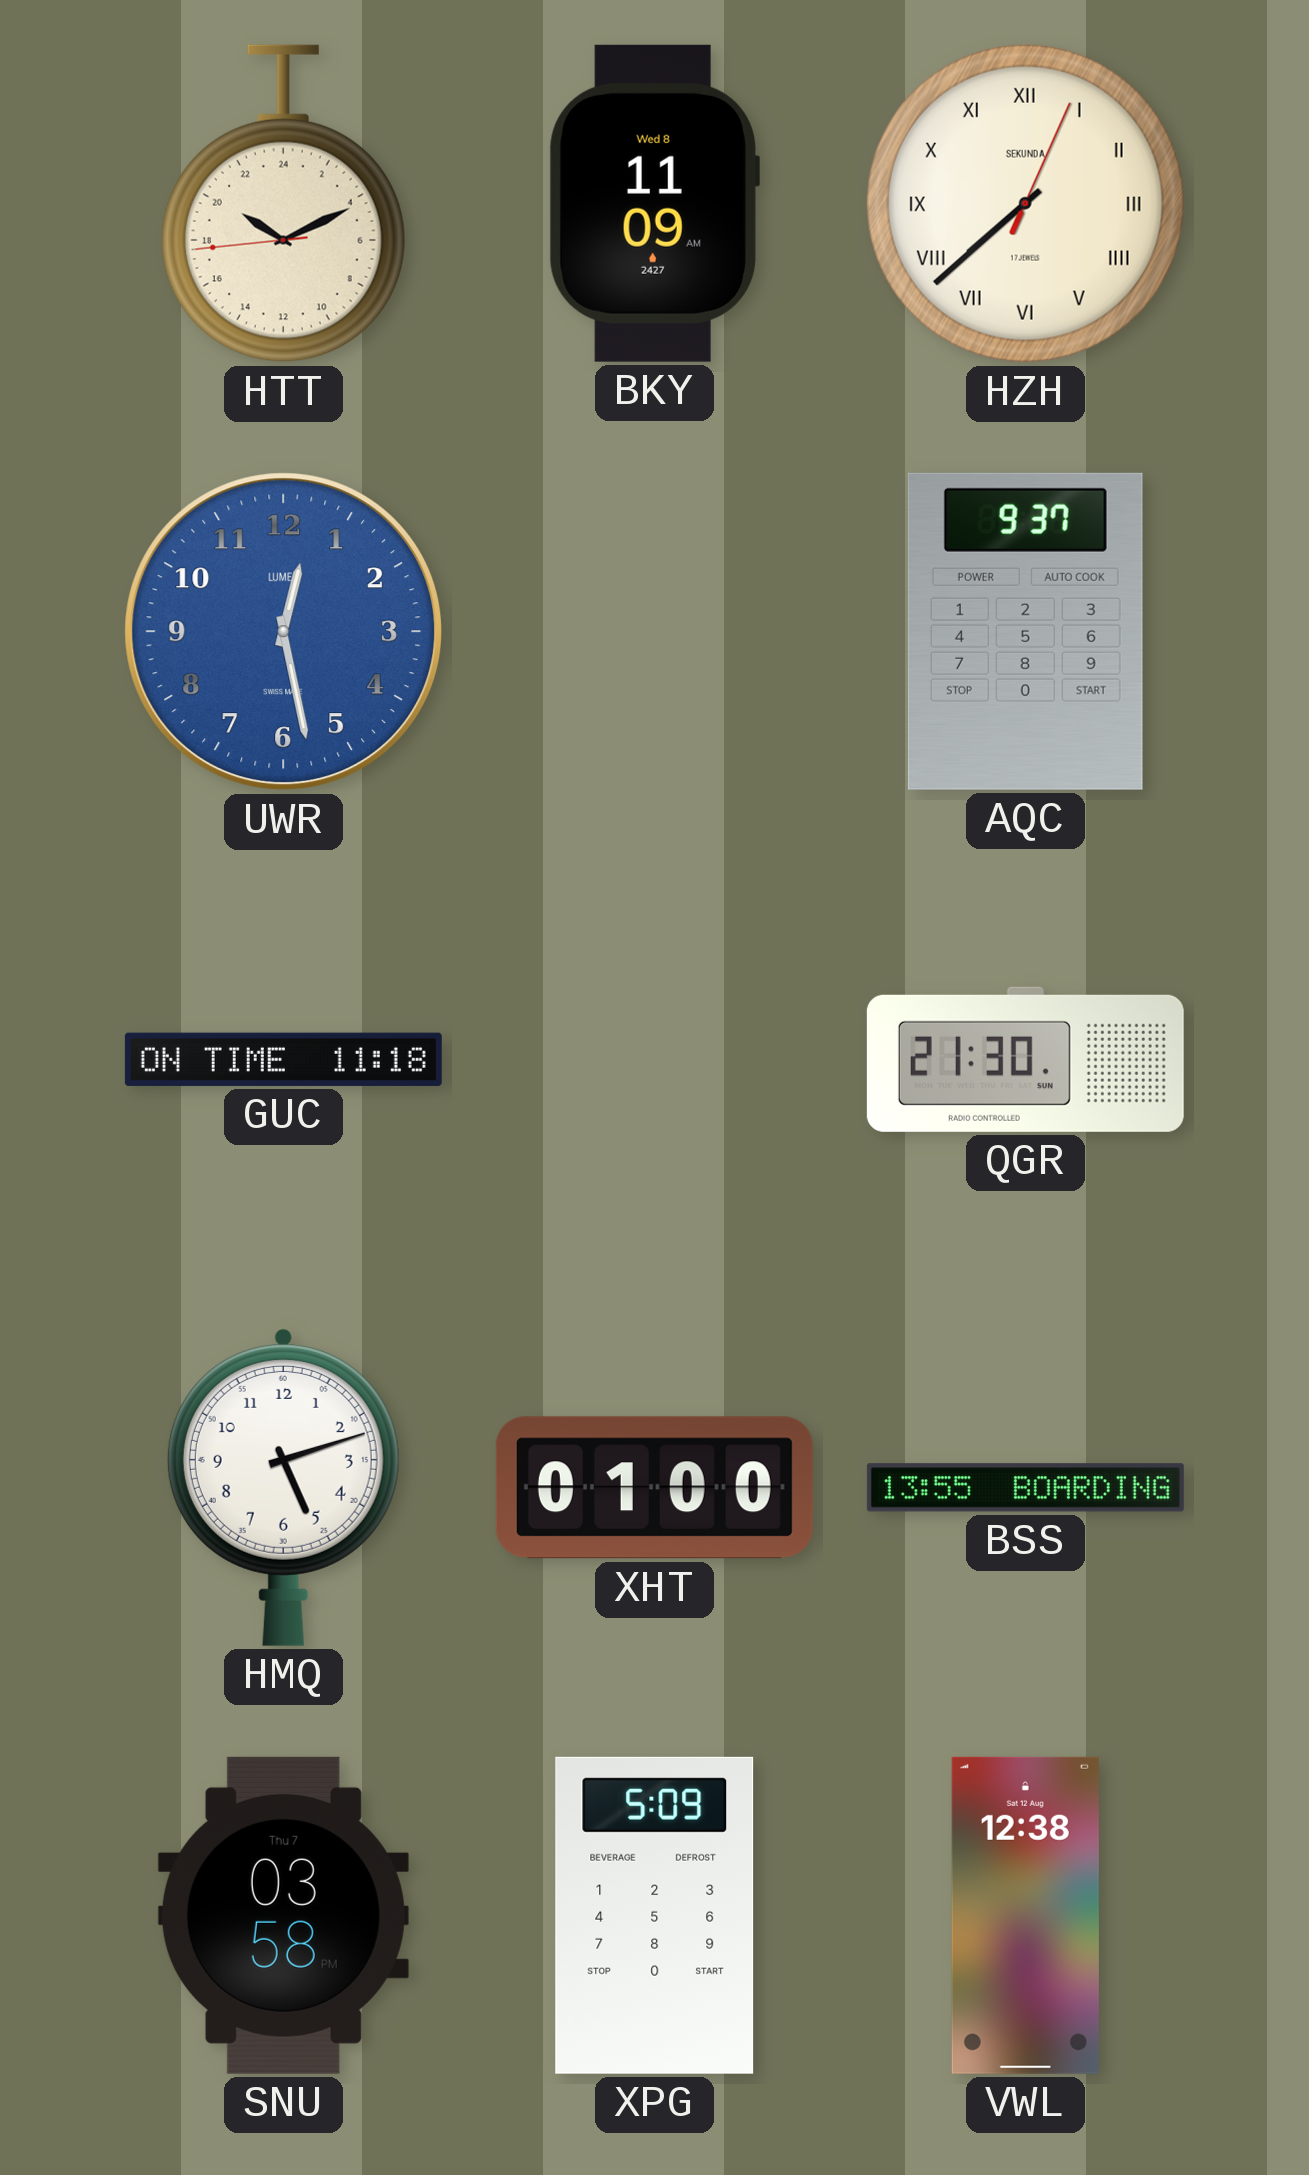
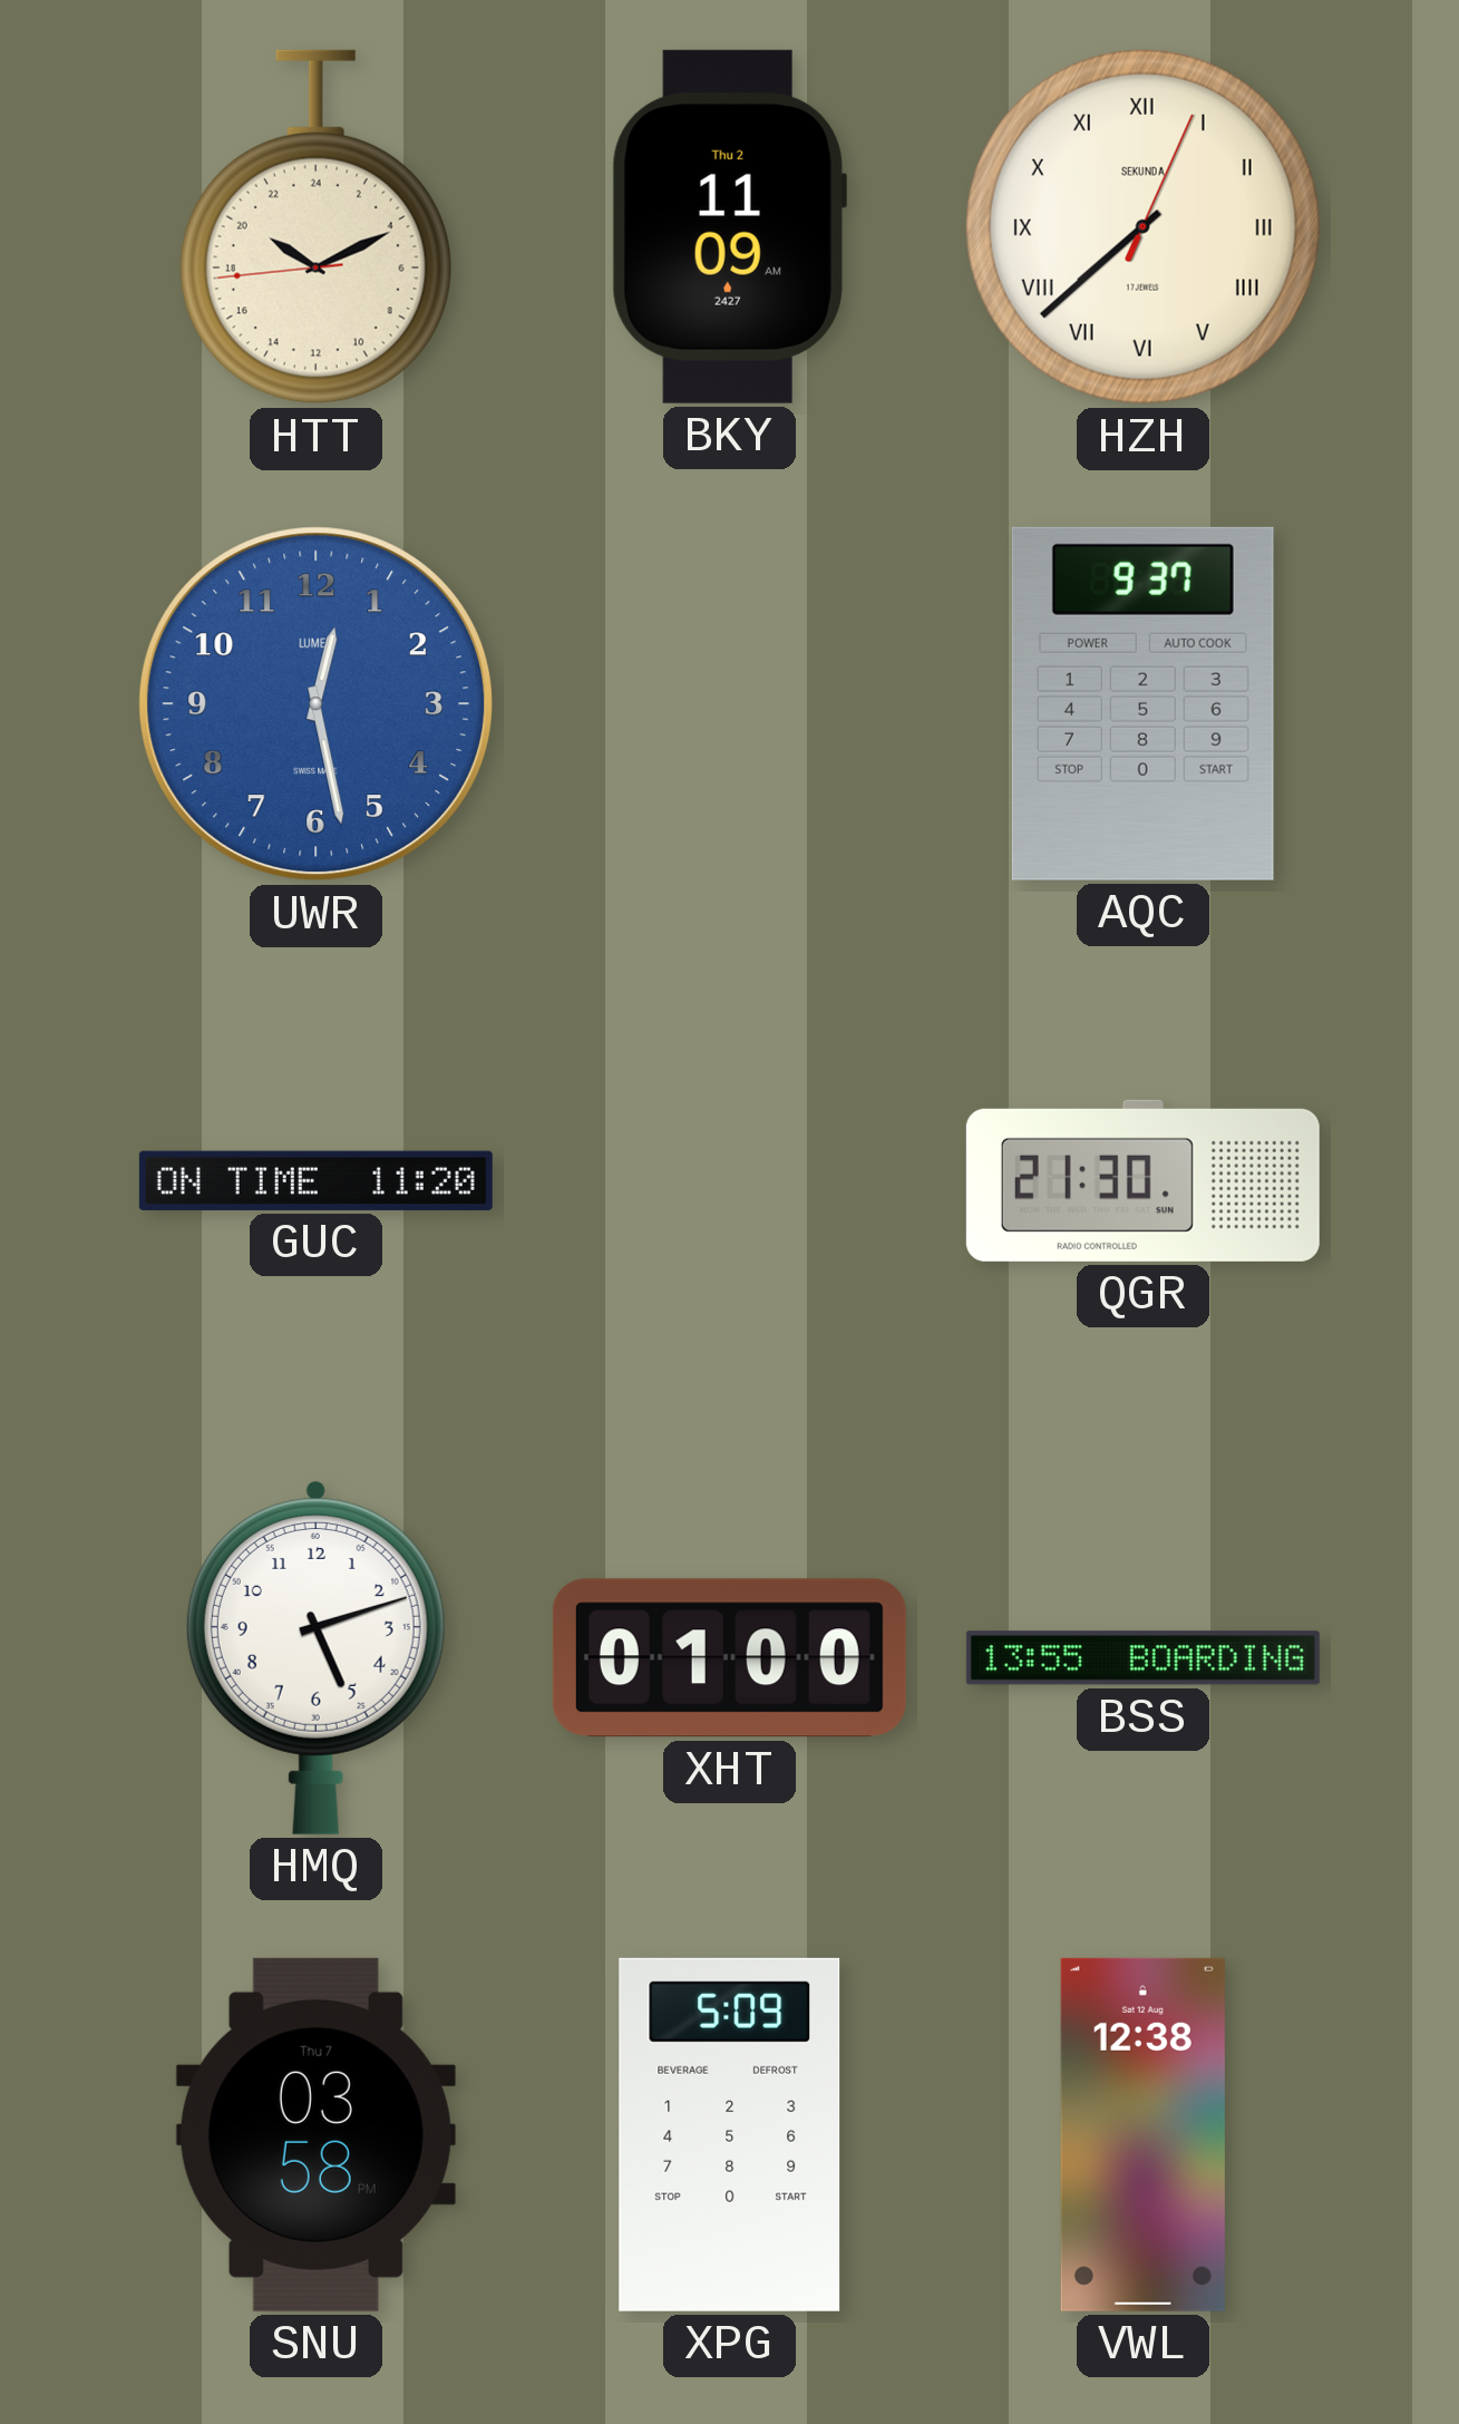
BKY date: Wed 8 -> Thu 2 (729, 226)
GUC: 11:18 -> 11:20 (315, 1180)
